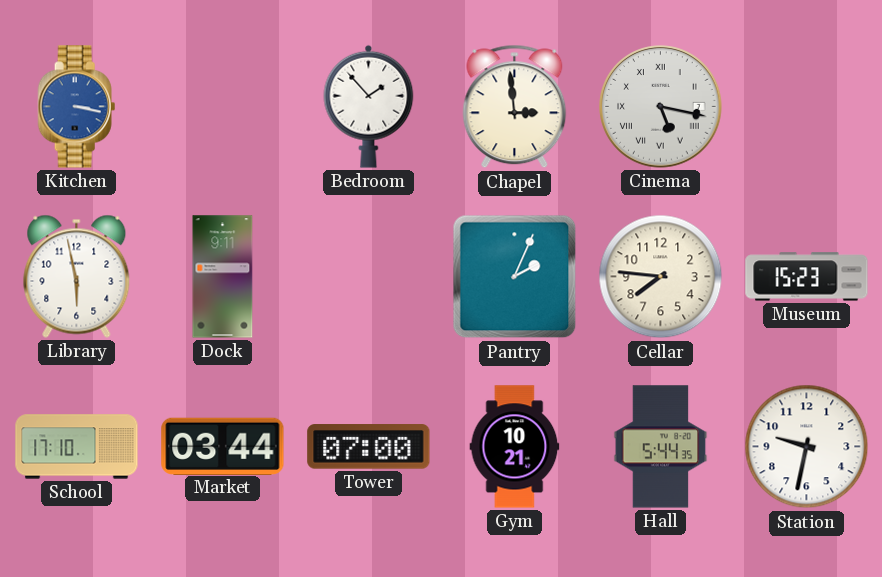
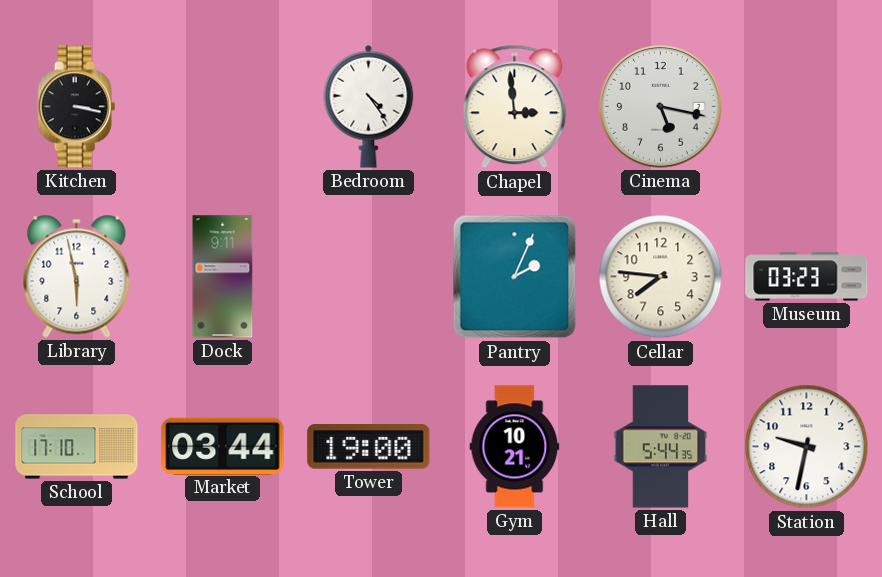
Kitchen dial: blue -> black (77, 107)
Bedroom: 1:53 -> 4:24 (369, 106)
Cinema numerals: Roman -> Arabic (661, 107)
Museum: 15:23 -> 03:23 (807, 277)
Tower: 07:00 -> 19:00 (369, 447)
